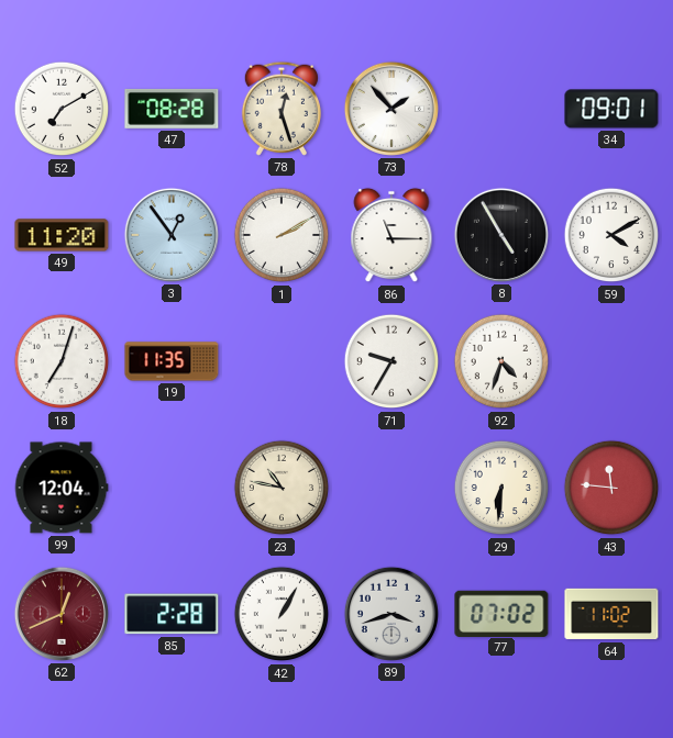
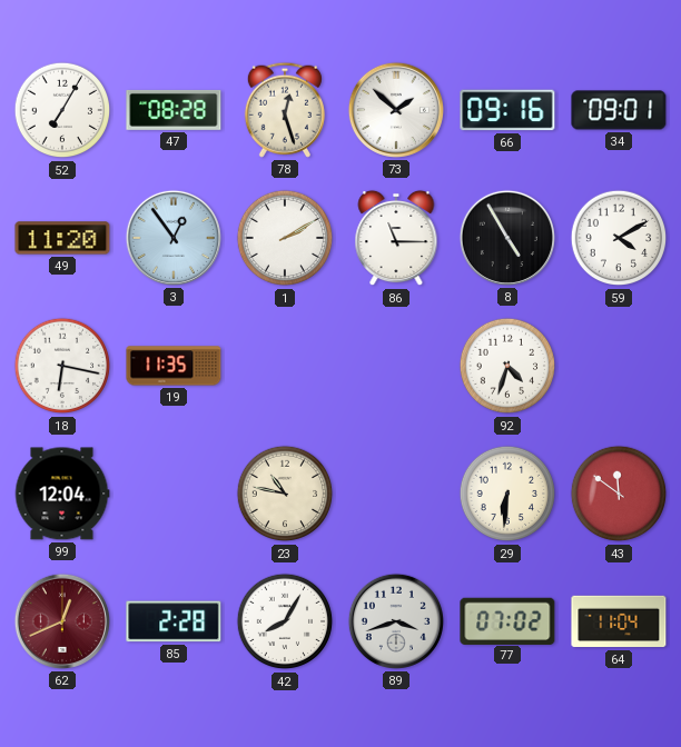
52: 7:10 -> 7:05 (62, 110)
73: 1:53 -> 1:52 (396, 110)
66: none -> 09:16 (507, 110)
18: 7:03 -> 6:17 (62, 366)
71: 9:35 -> none (391, 361)
43: 11:46 -> 11:51 (619, 494)
42: 1:05 -> 8:05 (285, 621)
64: 11:02 -> 11:04 (619, 621)
